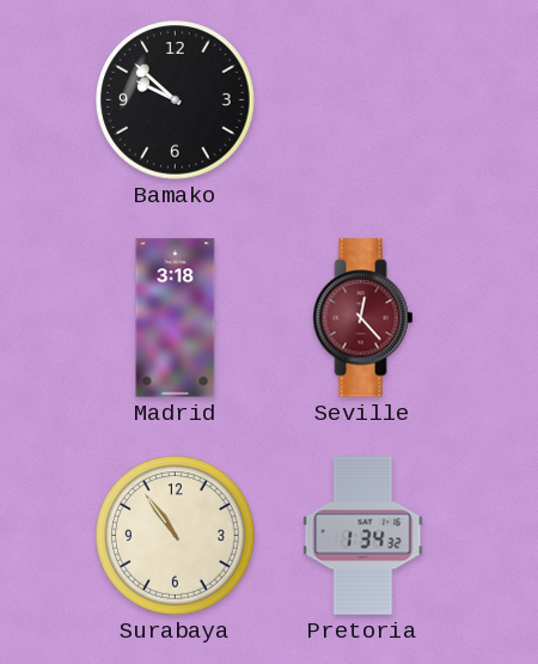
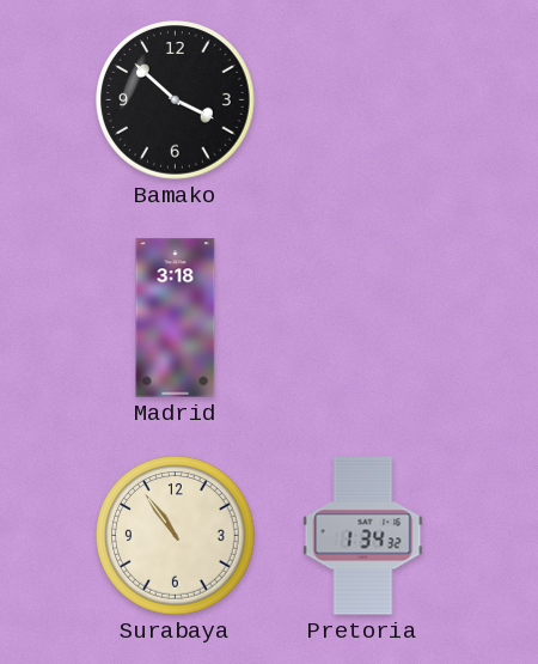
Bamako: 9:52 -> 3:52 (176, 100)
Seville: 12:23 -> none (363, 318)
